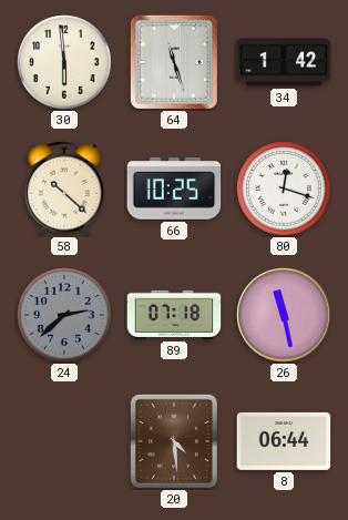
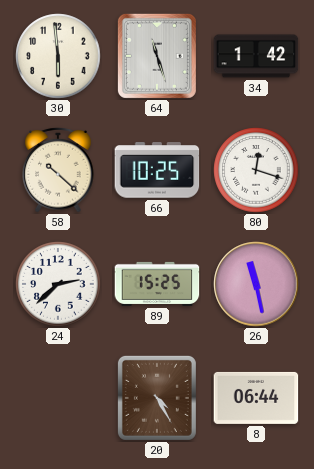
24 dial: grey -> white (58, 284)
89: 07:18 -> 15:25 (157, 284)
20: 4:29 -> 4:25 (157, 398)
